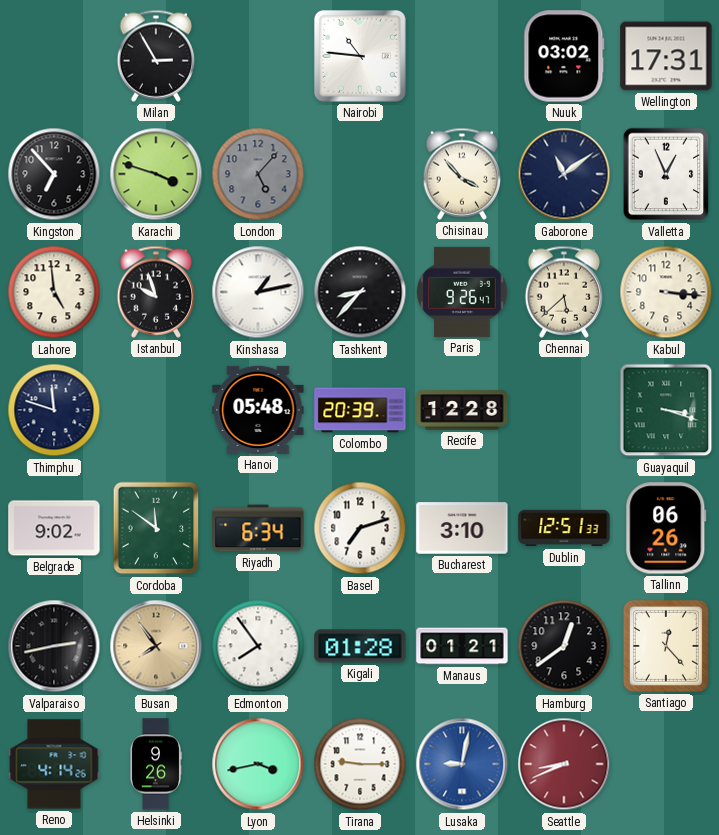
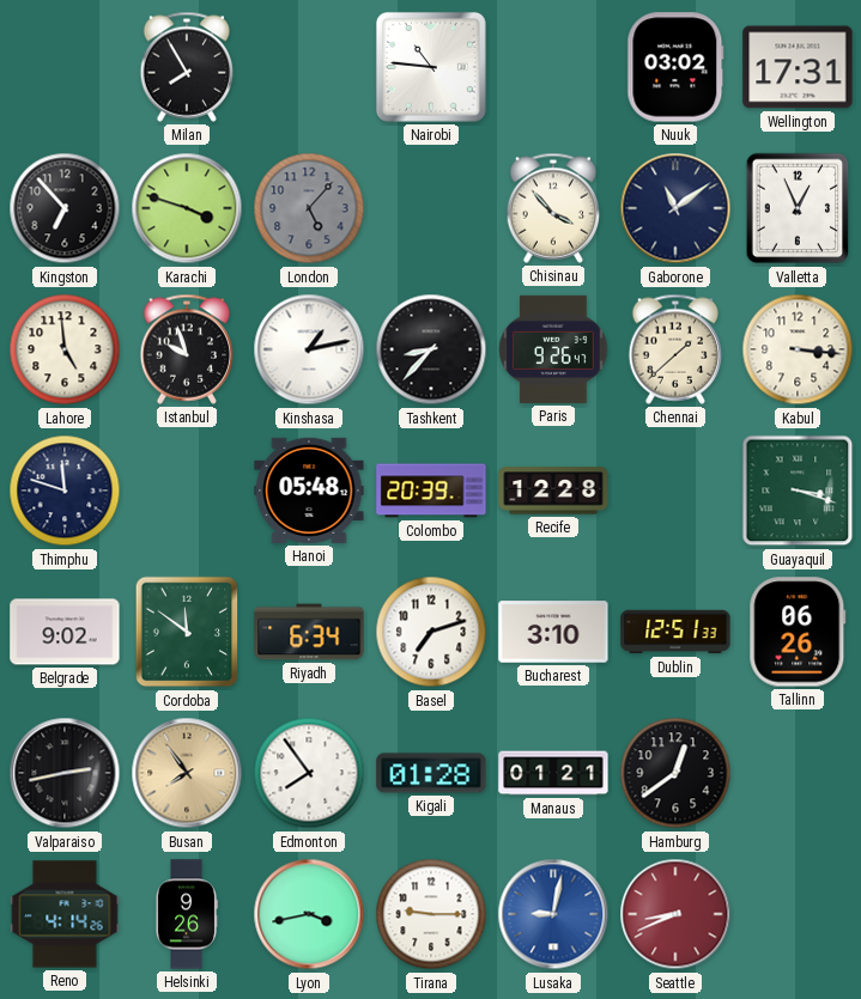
Milan: 2:55 -> 7:55 (187, 67)
Chennai: 5:38 -> 1:38 (675, 349)
Santiago: 12:23 -> none (666, 646)
